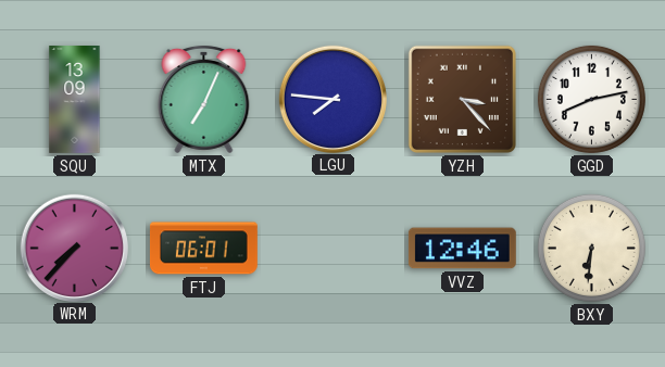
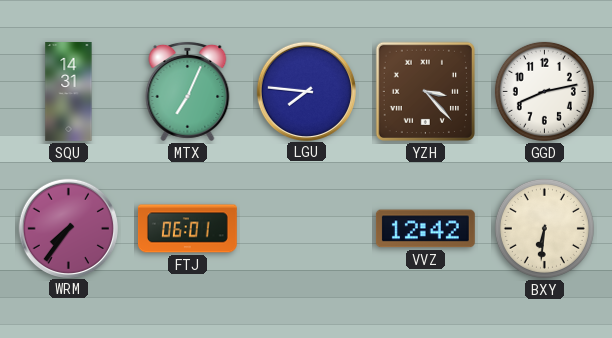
SQU: 13:09 -> 14:31 (69, 92)
WRM: 7:37 -> 7:36 (68, 228)
VVZ: 12:46 -> 12:42 (425, 229)
